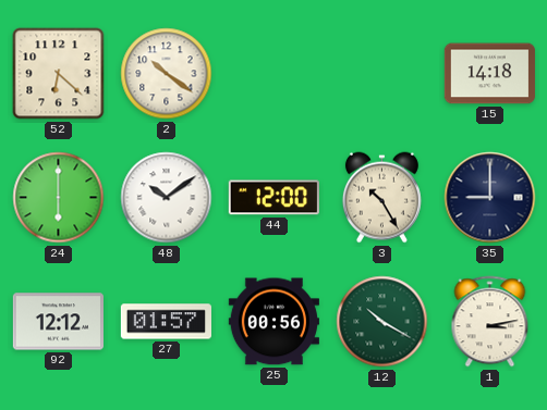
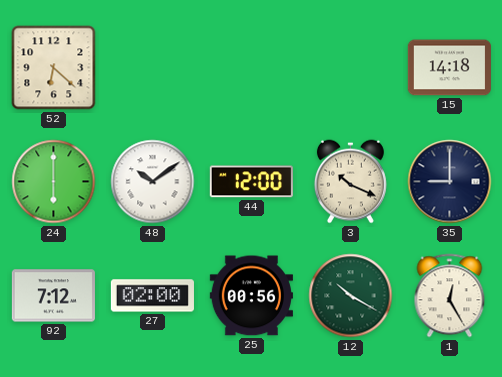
2: 10:21 -> none (167, 74)
3: 10:25 -> 10:19 (350, 182)
92: 12:12 -> 7:12 (53, 296)
27: 01:57 -> 02:00 (152, 296)
1: 3:13 -> 12:25 (450, 296)
